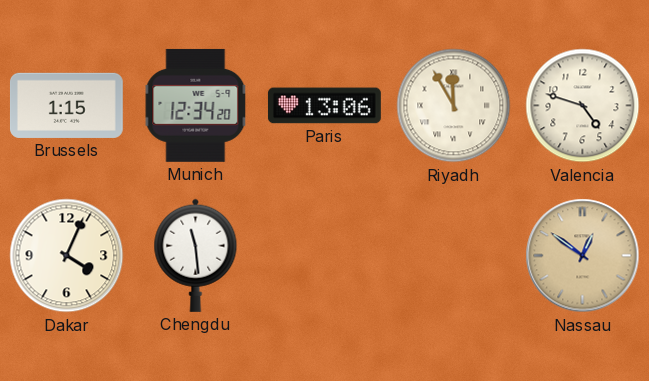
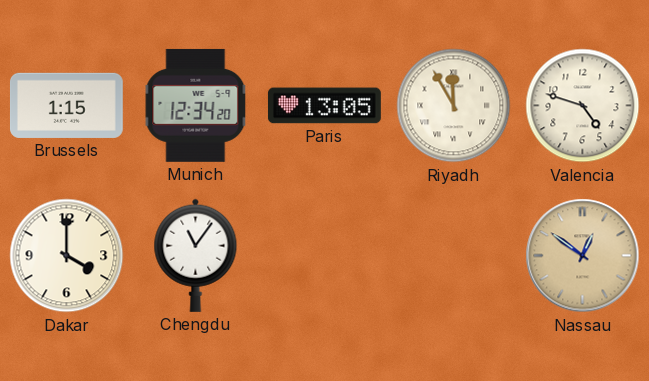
Paris: 13:06 -> 13:05 (324, 106)
Dakar: 4:04 -> 4:00 (67, 256)
Chengdu: 11:29 -> 11:06 (196, 255)
